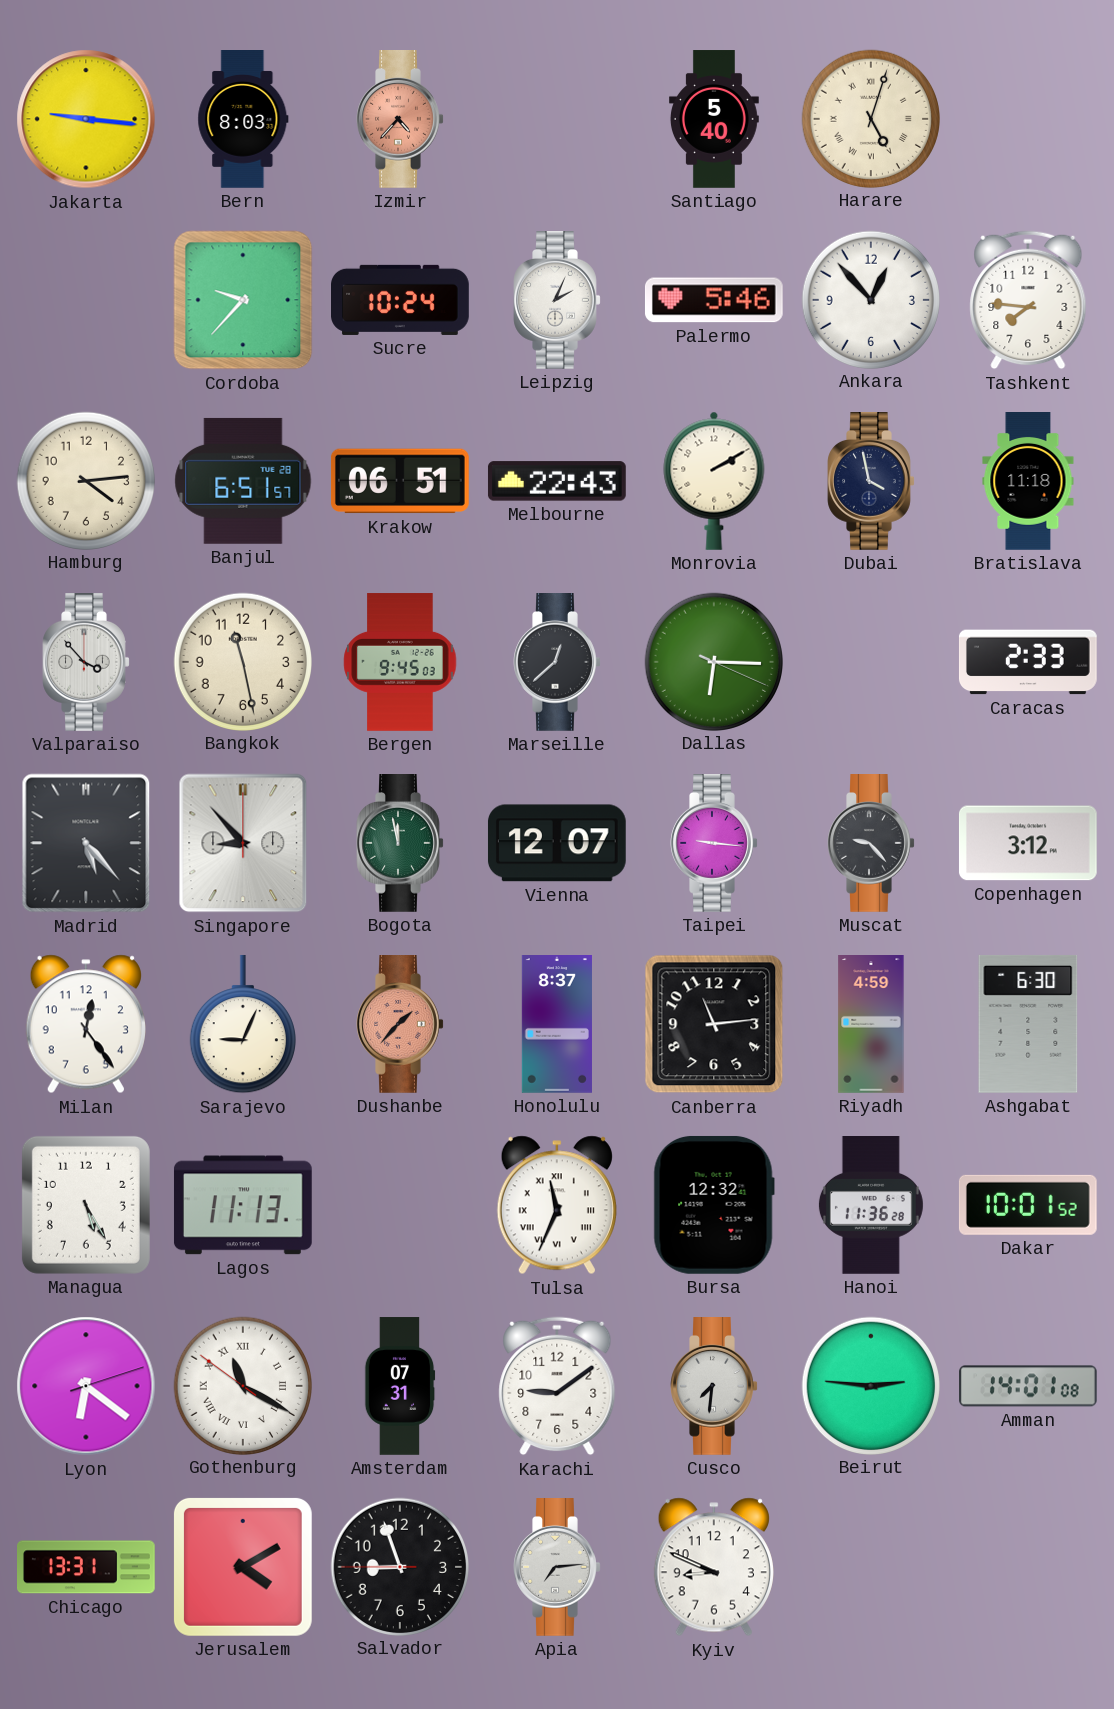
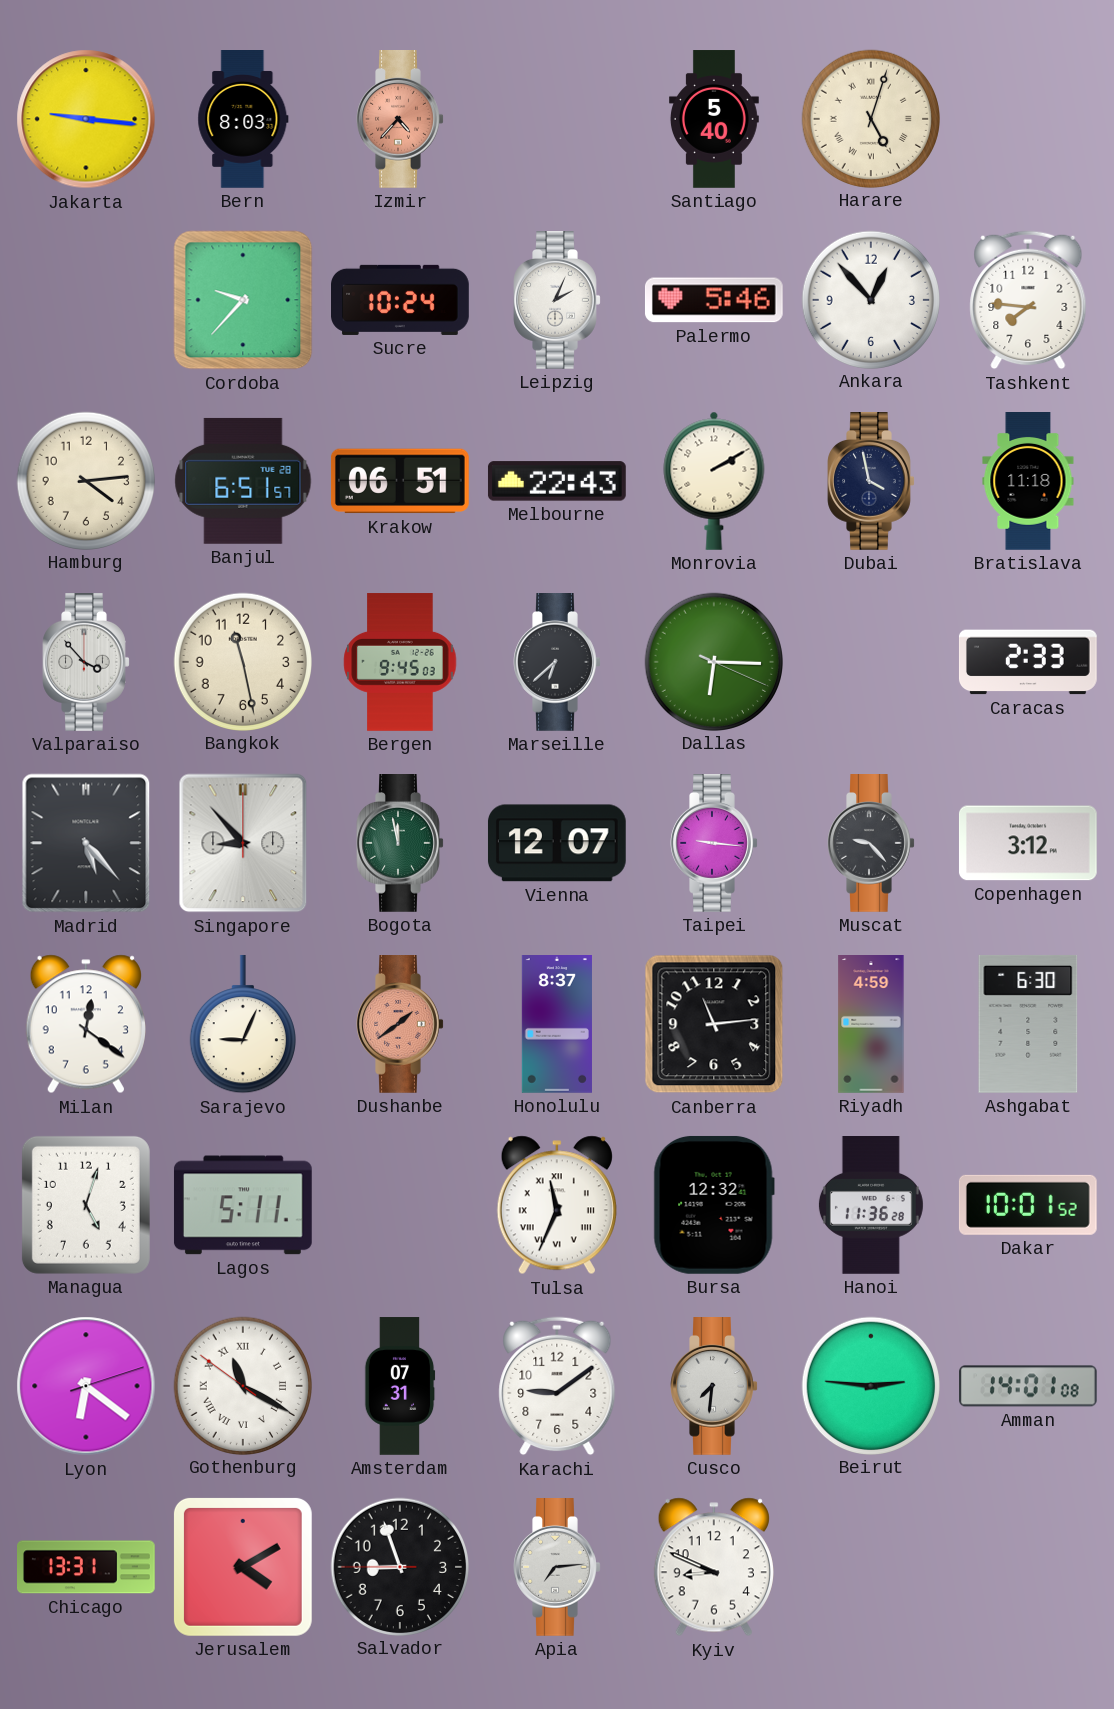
Marseille: 12:38 -> 6:38 (557, 663)
Milan: 12:24 -> 12:21 (86, 1024)
Dushanbe: 1:37 -> 1:39 (400, 1025)
Managua: 5:25 -> 5:03 (86, 1205)
Lagos: 11:13 -> 5:11 (243, 1205)
